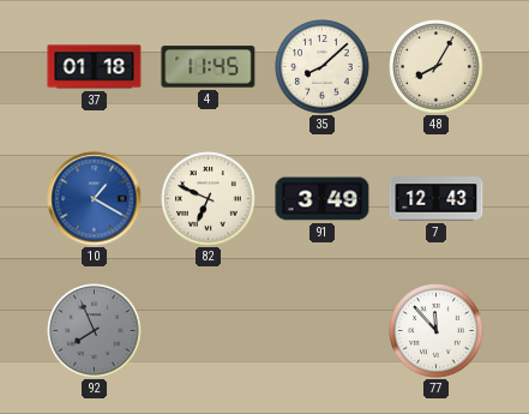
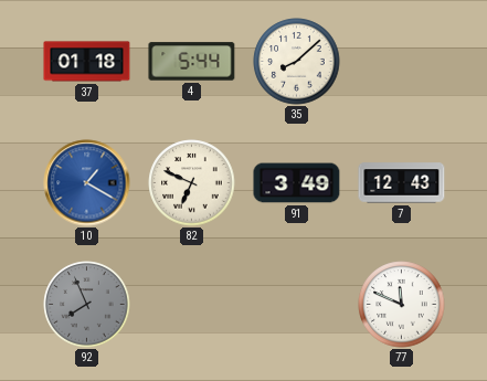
4: 11:45 -> 5:44 (192, 62)
48: 8:05 -> none (437, 67)
77: 11:53 -> 11:49 (402, 305)
